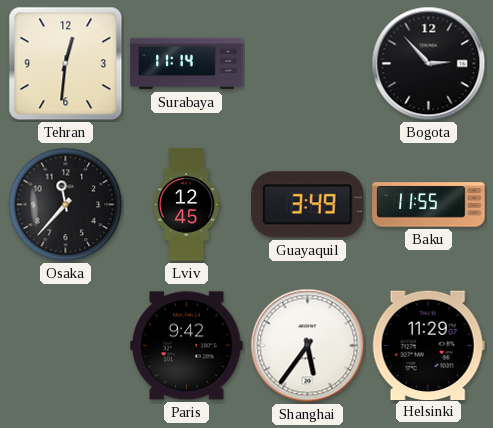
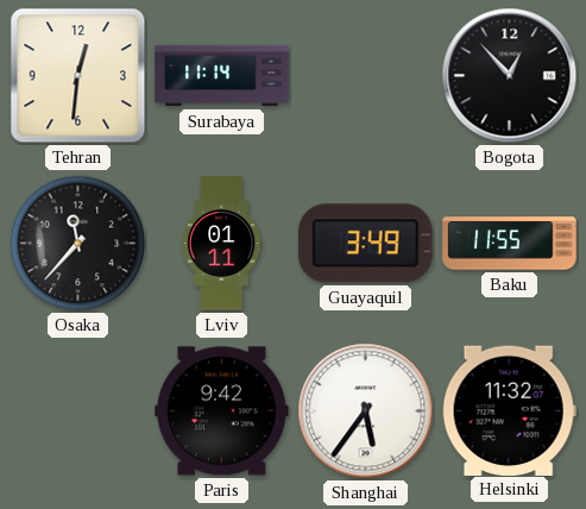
Bogota: 2:53 -> 12:53 (510, 76)
Lviv: 12:45 -> 01:11 (221, 244)
Helsinki: 11:29 -> 11:32 (509, 410)
